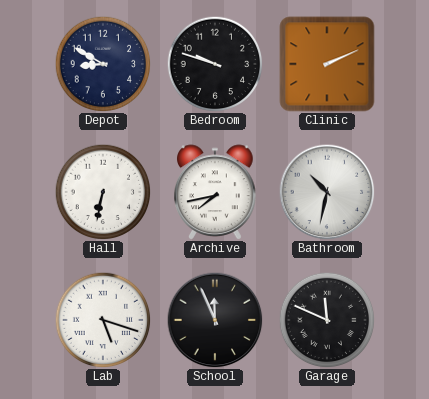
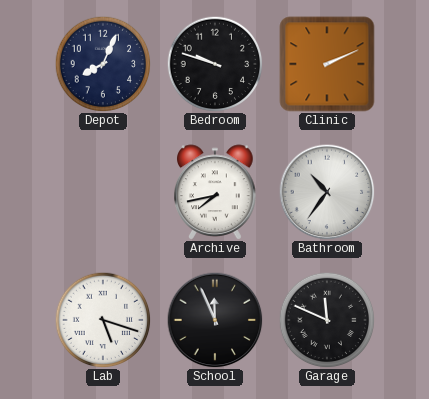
Depot: 8:50 -> 8:04 (103, 64)
Hall: 6:32 -> none (103, 192)
Bathroom: 10:32 -> 10:36 (327, 192)
